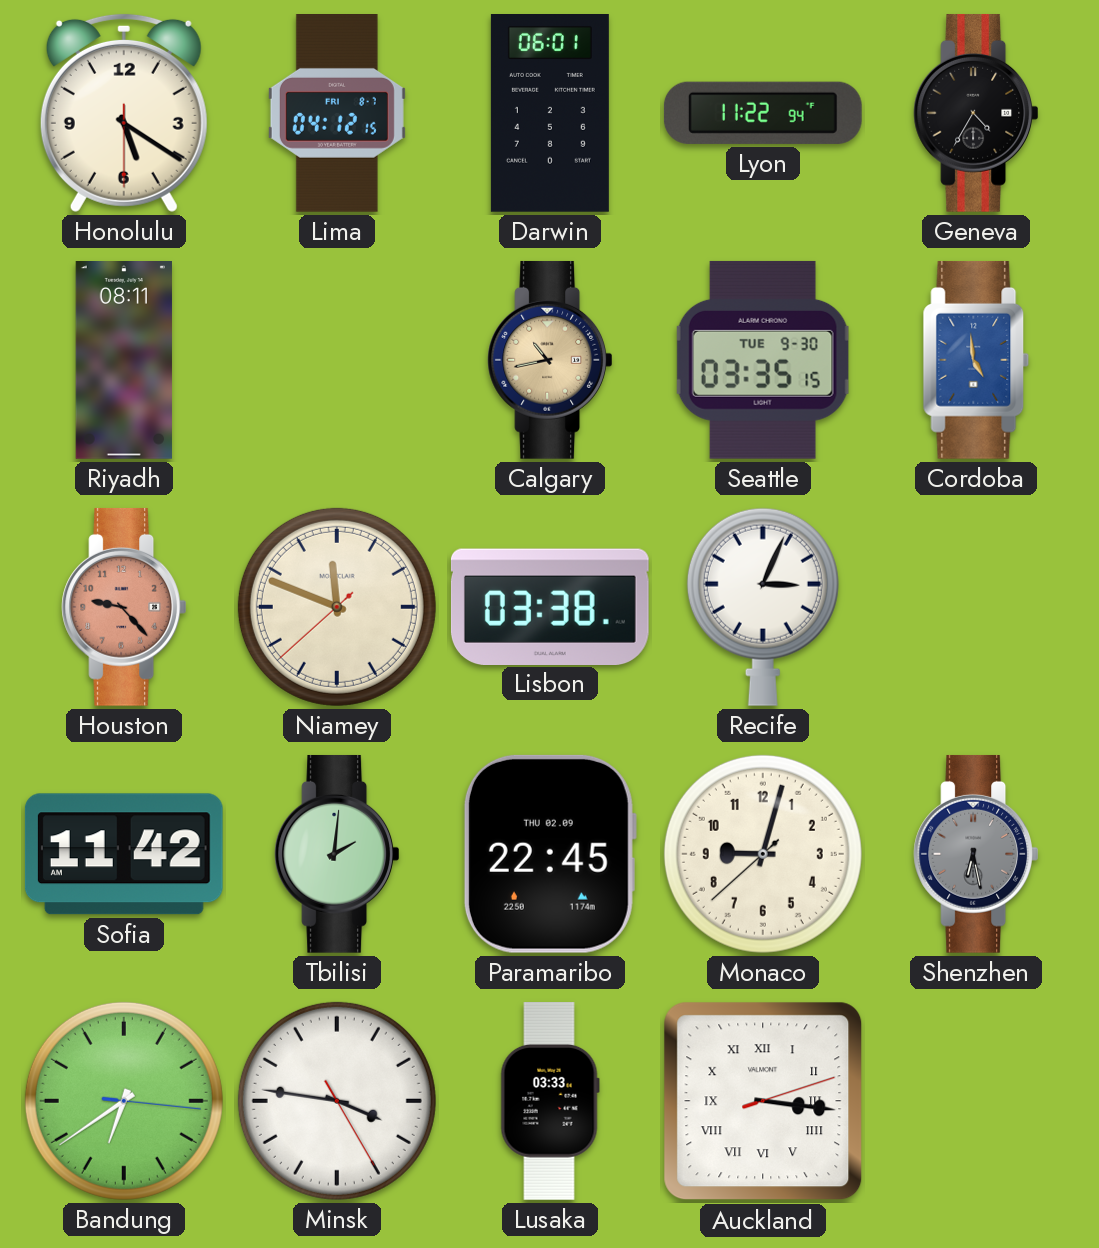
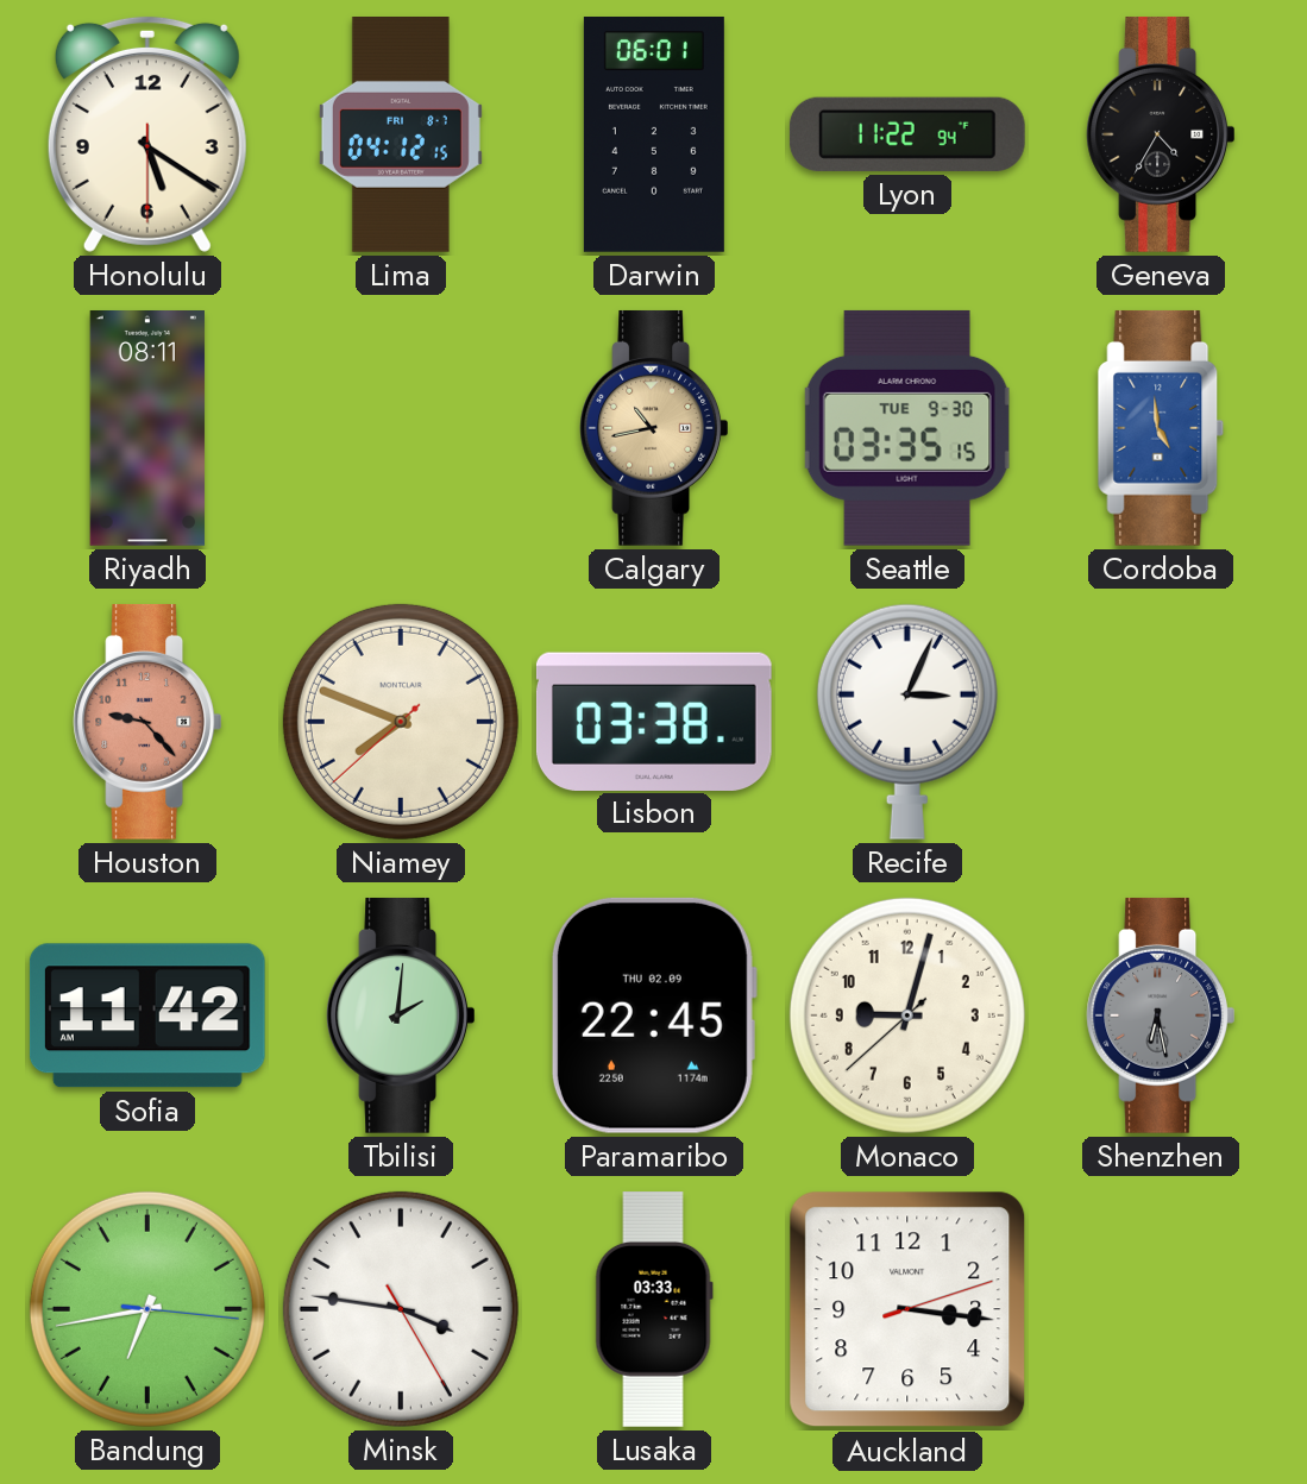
Niamey: 11:48 -> 7:48 (401, 722)
Bandung: 6:39 -> 6:43 (147, 1309)
Auckland numerals: Roman -> Arabic (907, 1309)
